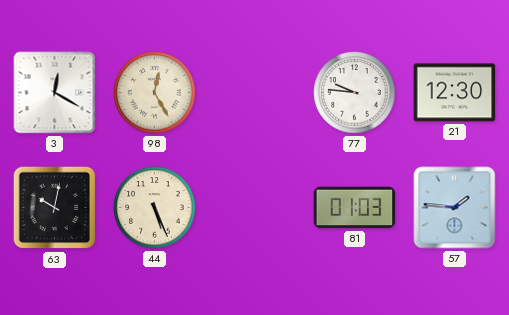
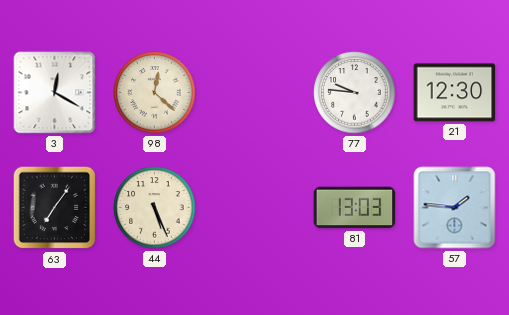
98: 12:25 -> 12:22 (155, 93)
63: 10:02 -> 7:06 (55, 208)
81: 01:03 -> 13:03 (355, 208)
